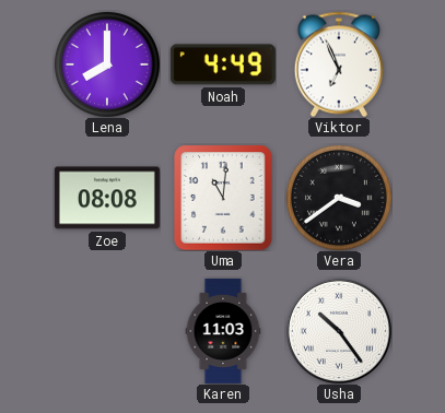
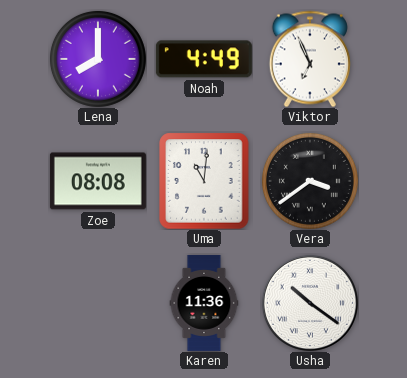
Karen: 11:03 -> 11:36 (204, 303)
Usha: 10:24 -> 10:21 (310, 303)
